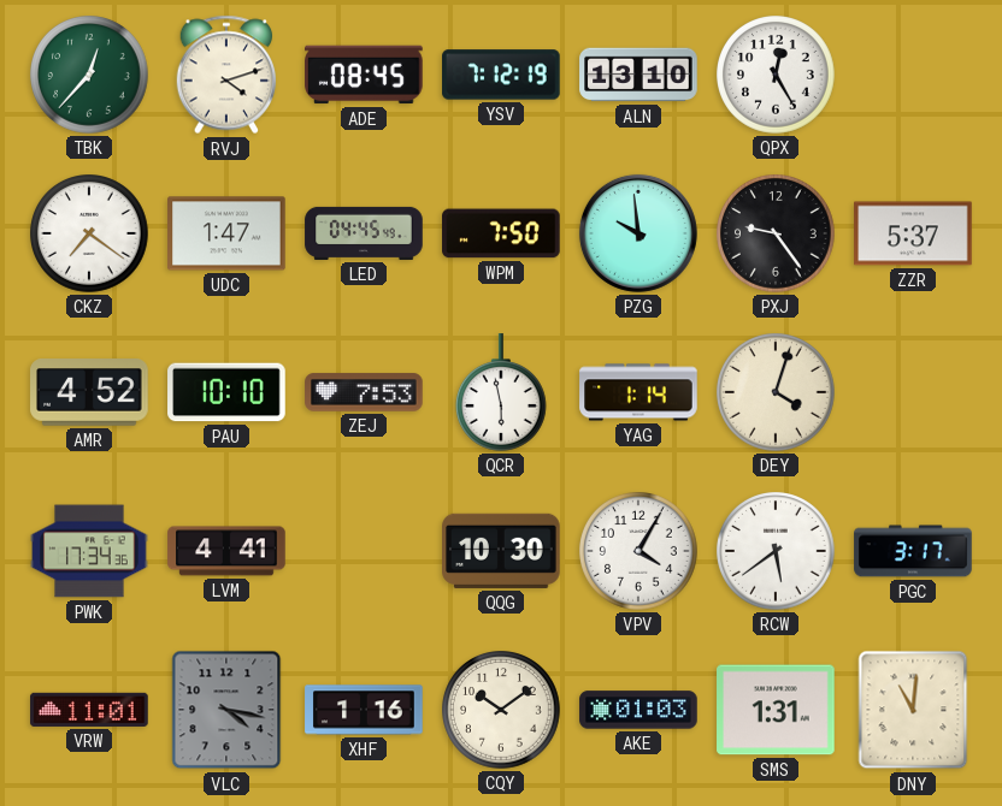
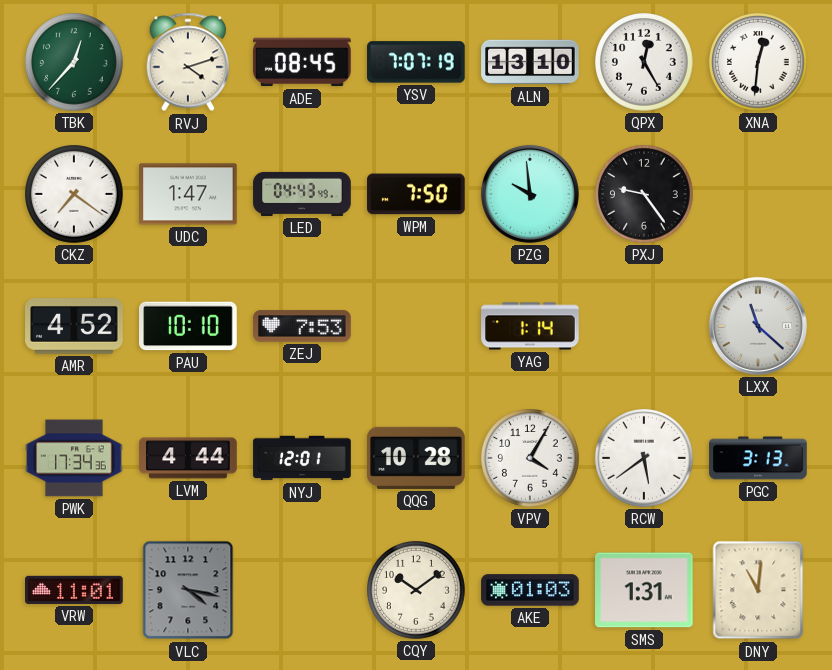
YSV: 7:12 -> 7:07 (416, 62)
XNA: none -> 12:31 (759, 63)
LED: 04:45 -> 04:43 (302, 194)
ZZR: 5:37 -> none (913, 233)
QCR: 5:58 -> none (501, 392)
DEY: 4:03 -> none (777, 393)
LXX: none -> 11:22 (758, 326)
LVM: 4:41 -> 4:44 (188, 458)
NYJ: none -> 12:01 (302, 458)
QQG: 10:30 -> 10:28 (416, 458)
PGC: 3:17 -> 3:13 (758, 458)
XHF: 1:16 -> none (364, 710)
